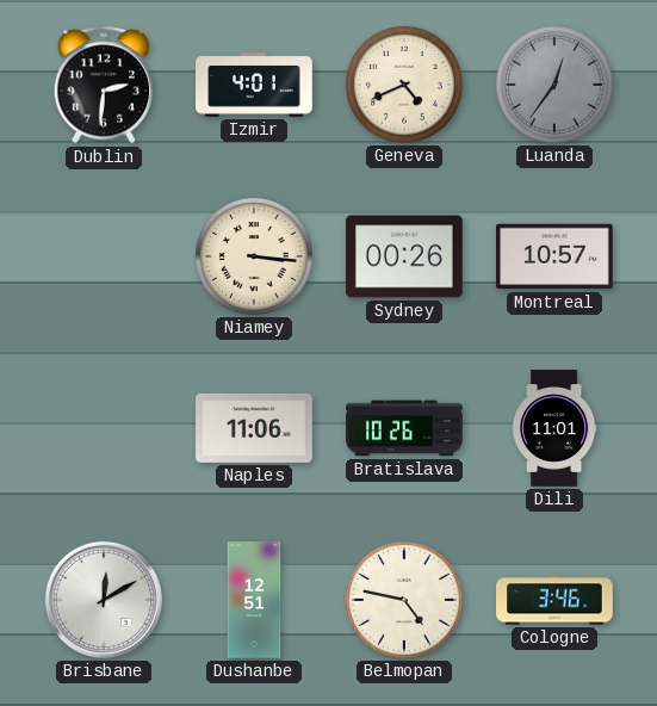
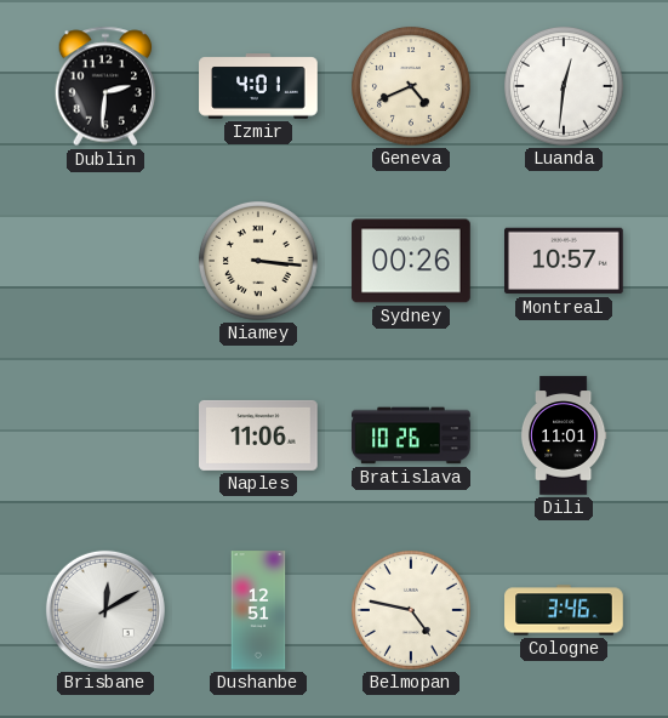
Luanda: 12:36 -> 12:31 (564, 86)
Luanda dial: grey -> white (564, 86)
